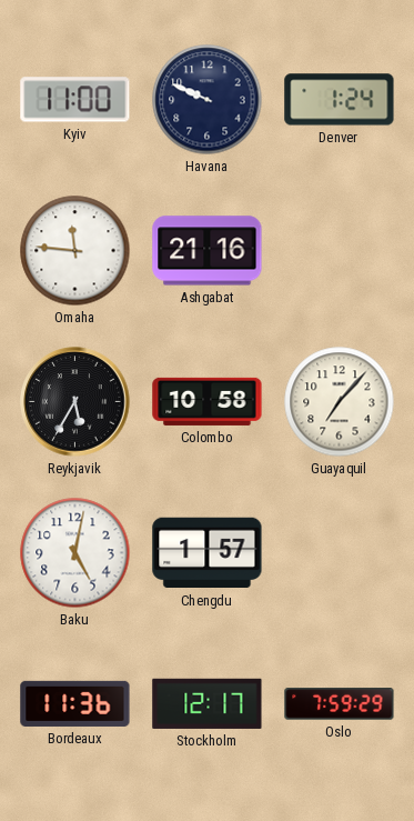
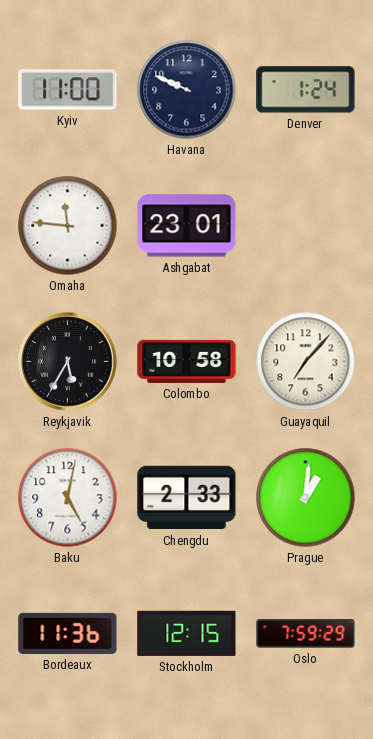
Ashgabat: 21:16 -> 23:01 (187, 226)
Chengdu: 1:57 -> 2:33 (187, 498)
Prague: none -> 1:01 (306, 498)
Stockholm: 12:17 -> 12:15 (187, 633)
